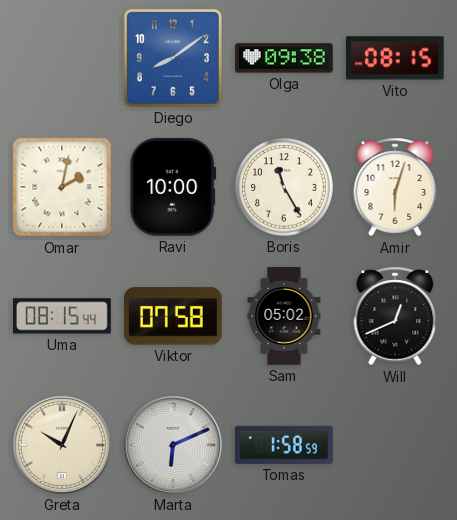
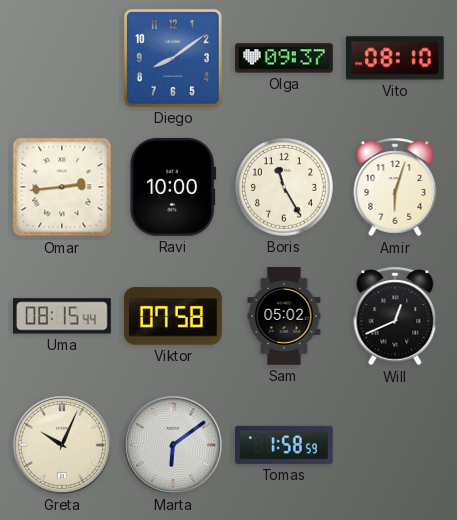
Olga: 09:38 -> 09:37 (285, 58)
Vito: 08:15 -> 08:10 (395, 58)
Omar: 2:02 -> 2:44 (62, 187)
Marta: 6:11 -> 6:09 (173, 445)
